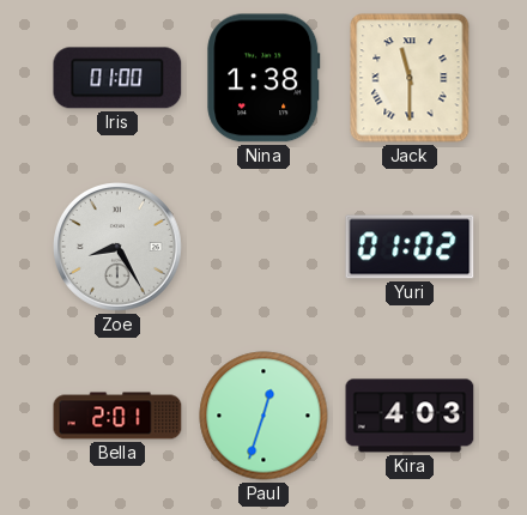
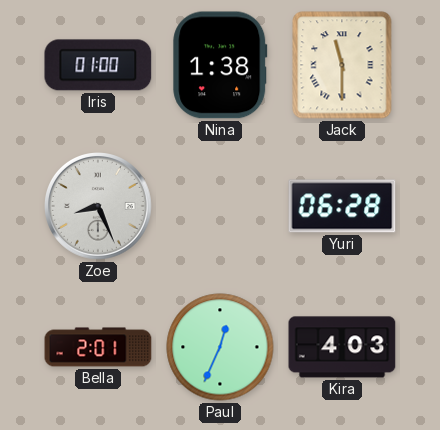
Zoe: 8:25 -> 8:26 (99, 207)
Yuri: 01:02 -> 06:28 (342, 206)
Paul: 12:33 -> 12:34 (220, 347)
